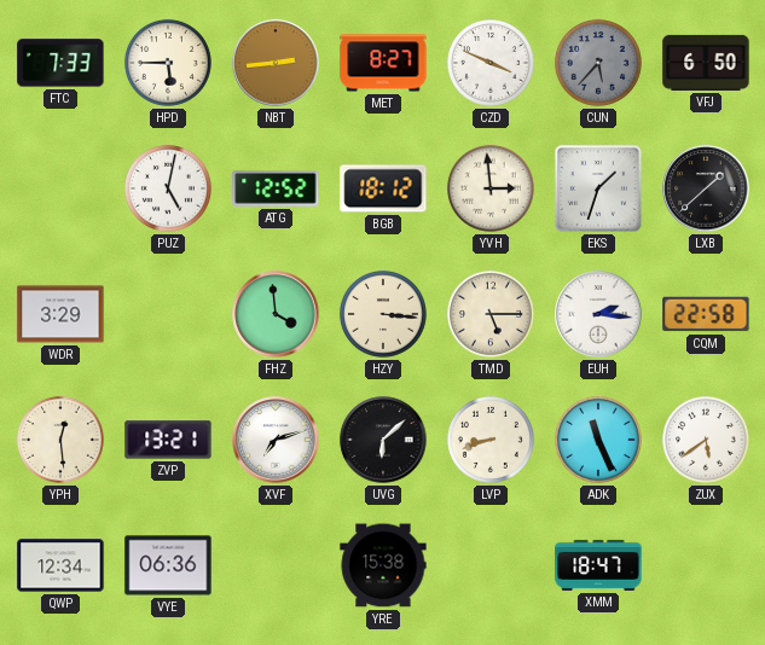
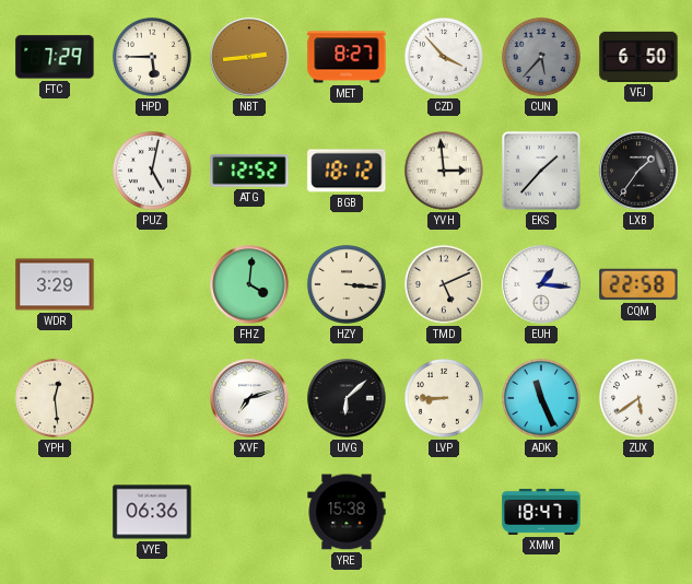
FTC: 7:33 -> 7:29 (55, 57)
CZD: 3:49 -> 3:53 (444, 57)
EKS: 1:33 -> 1:37 (541, 171)
LXB: 1:38 -> 1:36 (638, 171)
FHZ: 3:59 -> 4:01 (249, 284)
TMD: 5:15 -> 5:11 (444, 284)
EUH: 2:16 -> 1:16 (541, 284)
ZVP: 13:21 -> none (168, 440)
LVP: 8:42 -> 8:45 (444, 398)
QWP: 12:34 -> none (60, 565)
